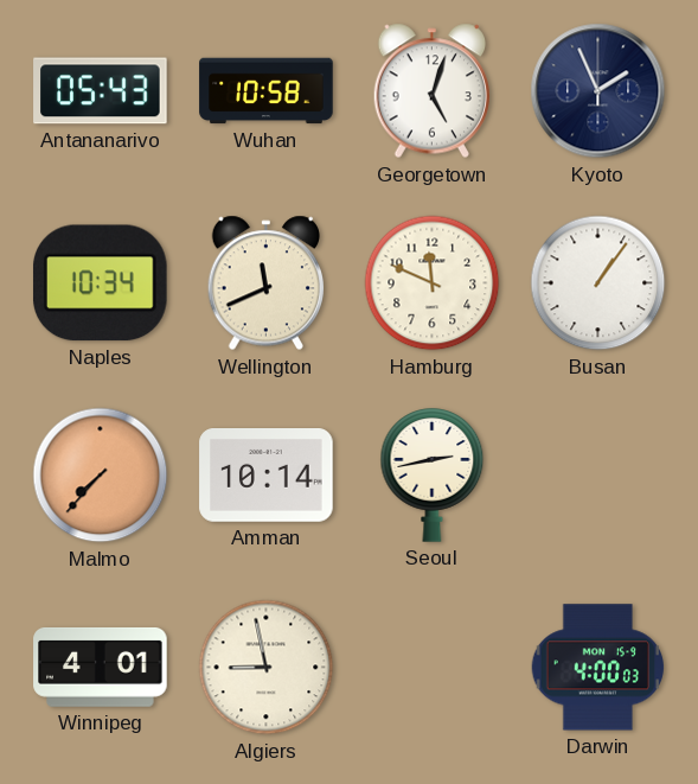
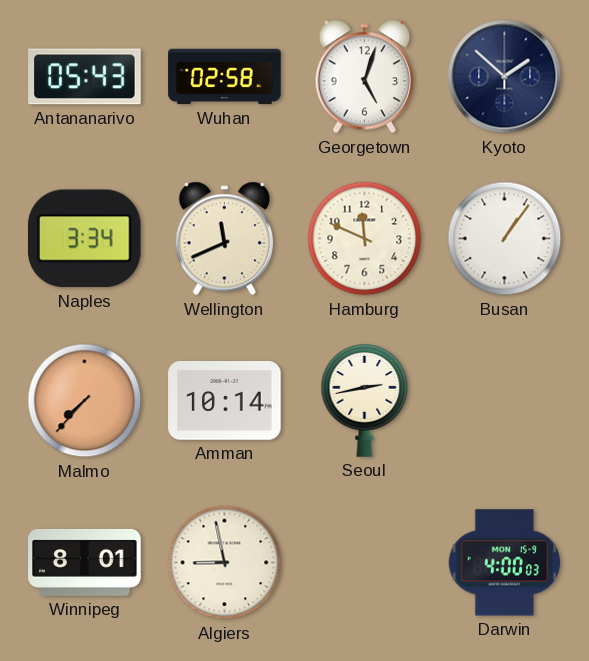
Wuhan: 10:58 -> 02:58 (225, 77)
Kyoto: 1:56 -> 1:52 (505, 77)
Naples: 10:34 -> 3:34 (84, 239)
Winnipeg: 4:01 -> 8:01 (85, 562)
